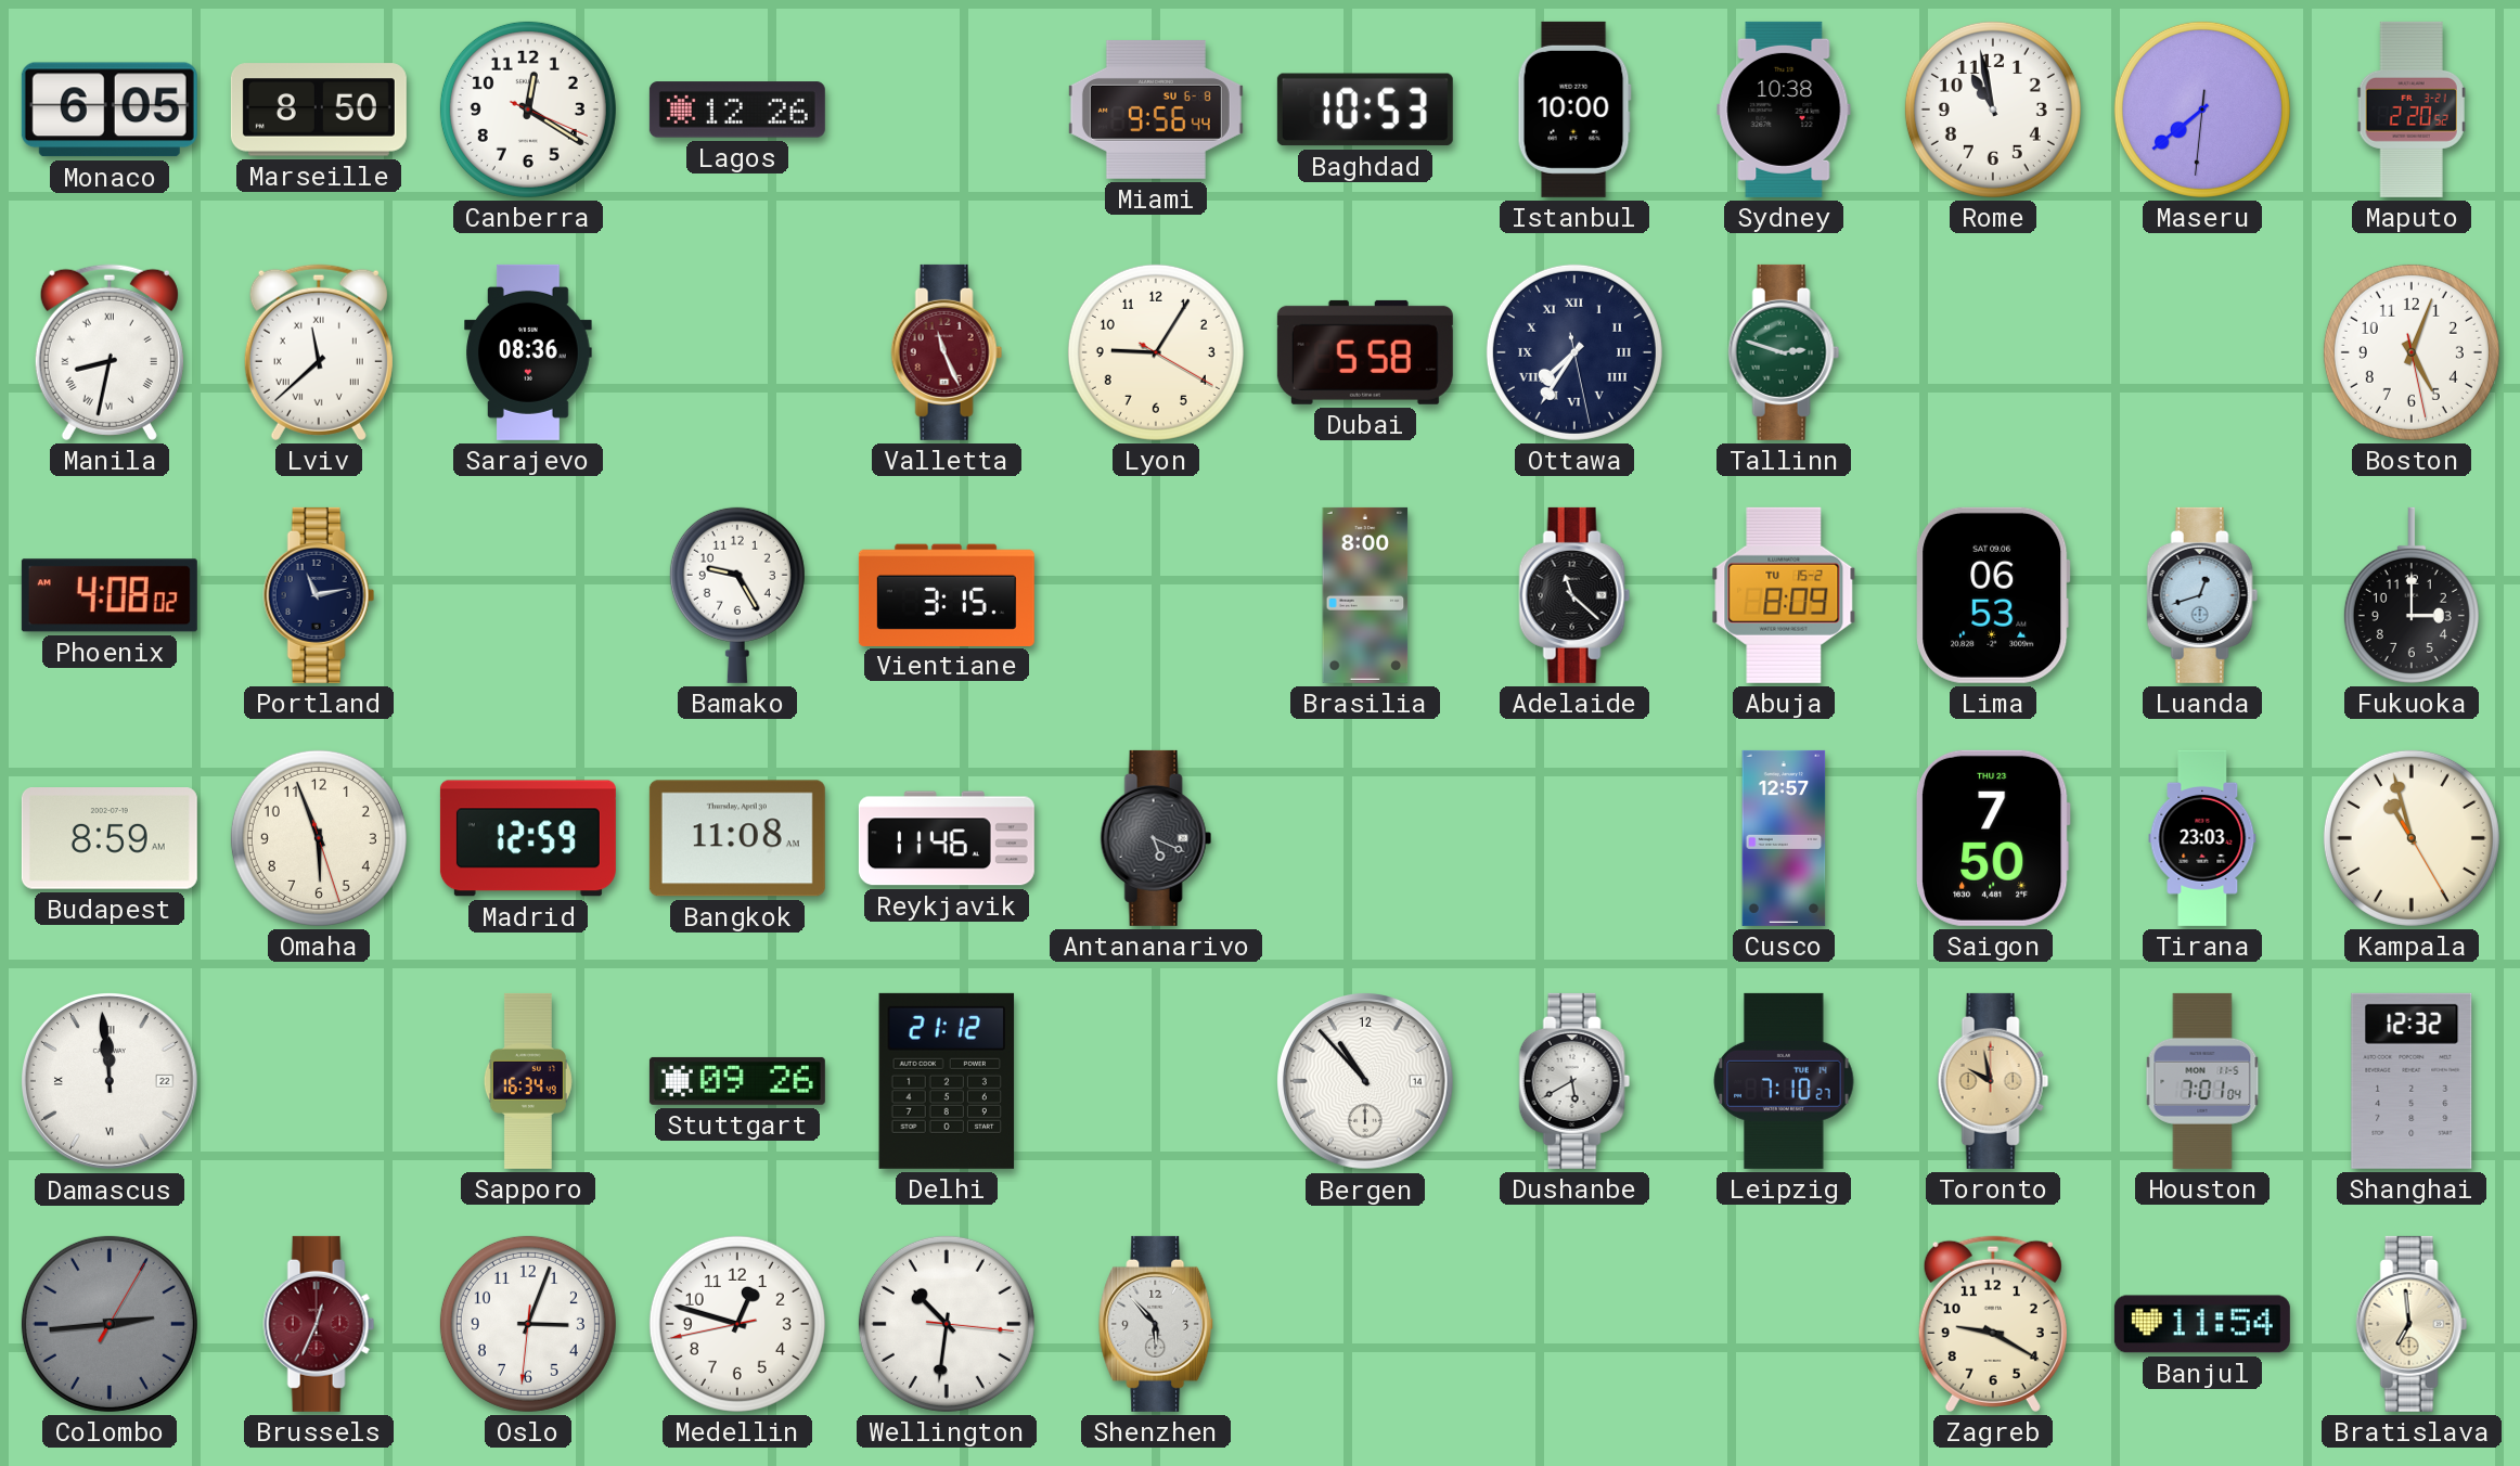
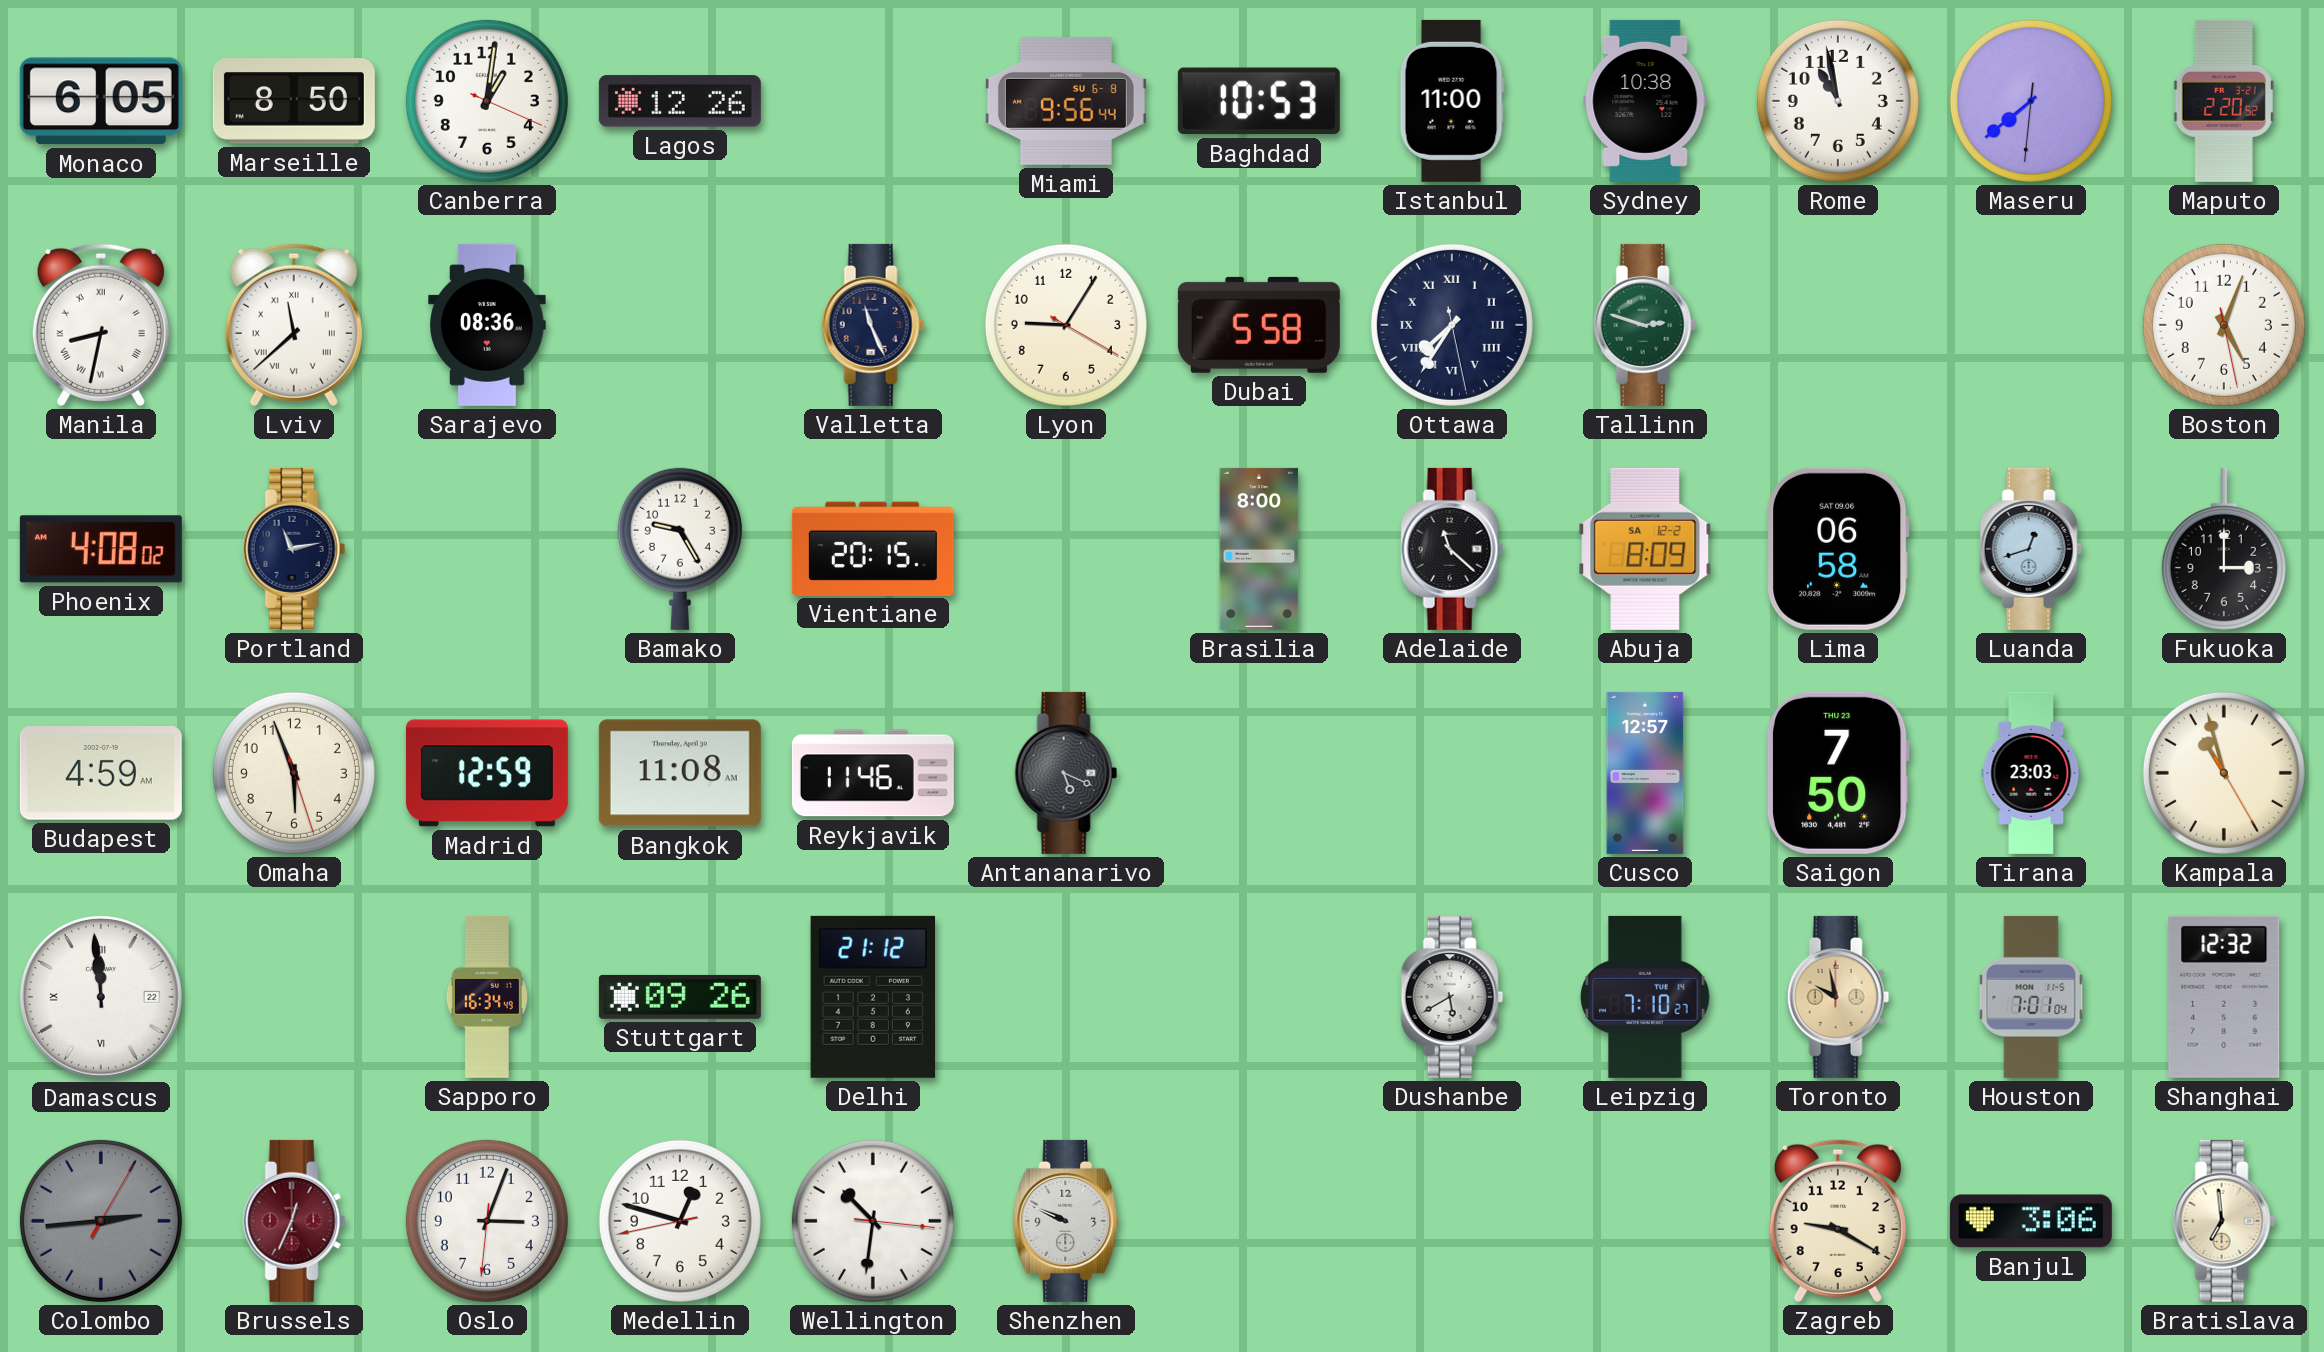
Canberra: 12:20 -> 1:01 (487, 101)
Istanbul: 10:00 -> 11:00 (1452, 101)
Valletta dial: burgundy -> navy (873, 325)
Vientiane: 3:15 -> 20:15 (873, 548)
Abuja date: TU 15-2 -> SA 12-2 (1645, 549)
Lima: 06:53 -> 06:58 (1838, 549)
Budapest: 8:59 -> 4:59 (101, 774)
Bergen: 10:53 -> none (1366, 1082)
Shenzhen: 5:53 -> 9:49 (1067, 1221)
Banjul: 11:54 -> 3:06 (2031, 1221)
